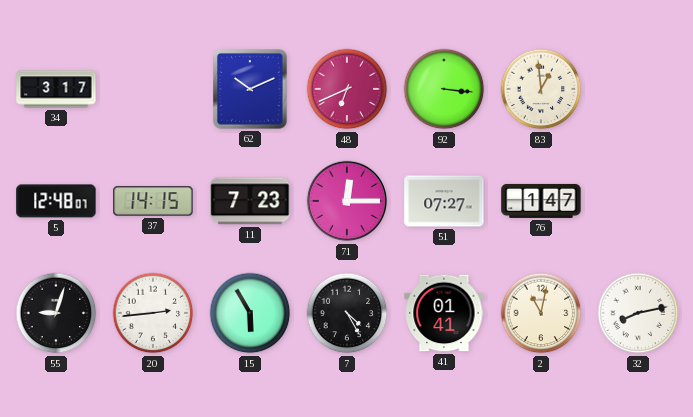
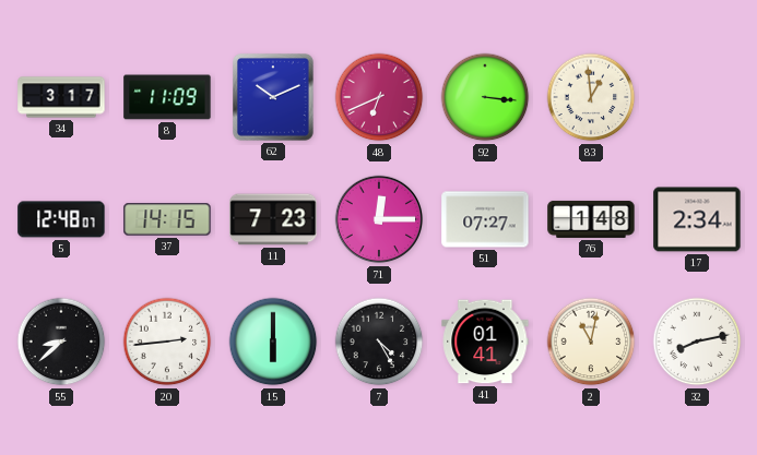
8: none -> 11:09 (167, 97)
76: 1:47 -> 1:48 (591, 219)
17: none -> 2:34 (697, 219)
55: 9:03 -> 8:38 (61, 342)
15: 5:55 -> 6:00 (273, 342)
